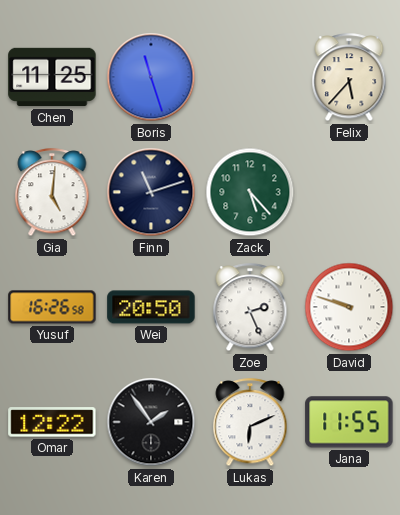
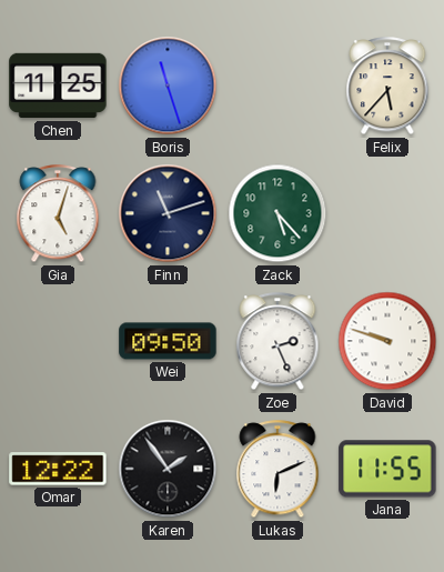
Gia: 5:01 -> 5:03 (58, 214)
Yusuf: 16:26 -> none (52, 307)
Wei: 20:50 -> 09:50 (168, 341)
